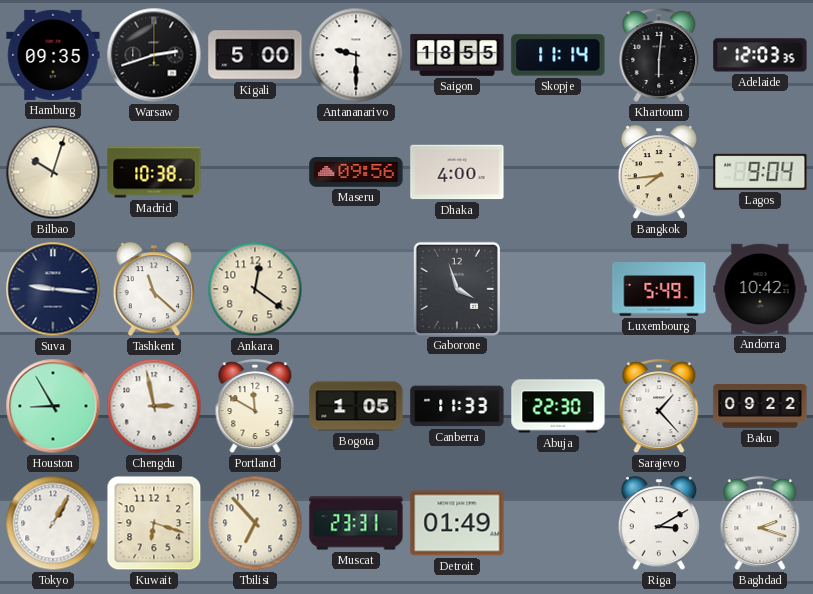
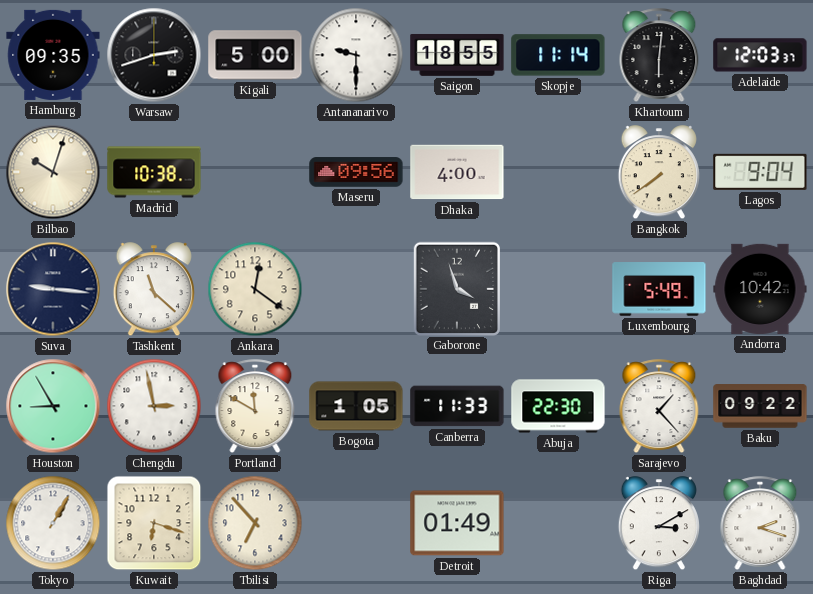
Adelaide: 12:03:35 -> 12:03:37 (760, 55)
Bangkok: 7:44 -> 7:39 (659, 173)
Muscat: 23:31 -> none (356, 523)
